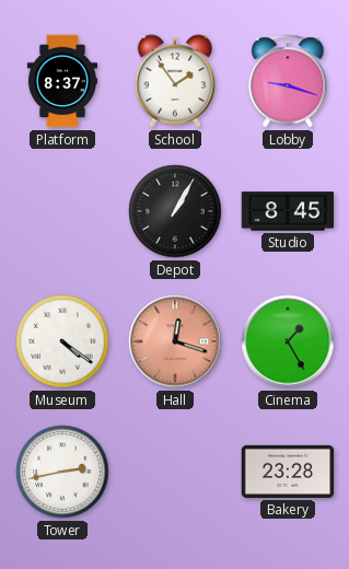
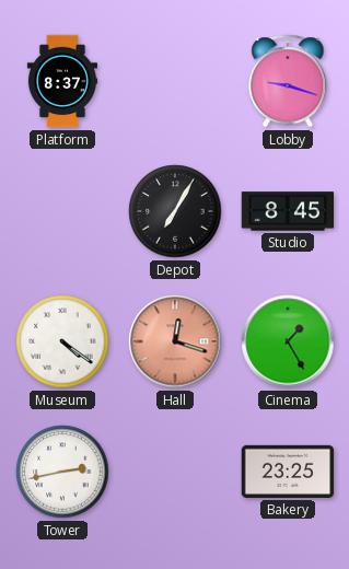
School: 1:54 -> none (175, 81)
Depot: 1:05 -> 7:05 (175, 211)
Bakery: 23:28 -> 23:25 (288, 472)
